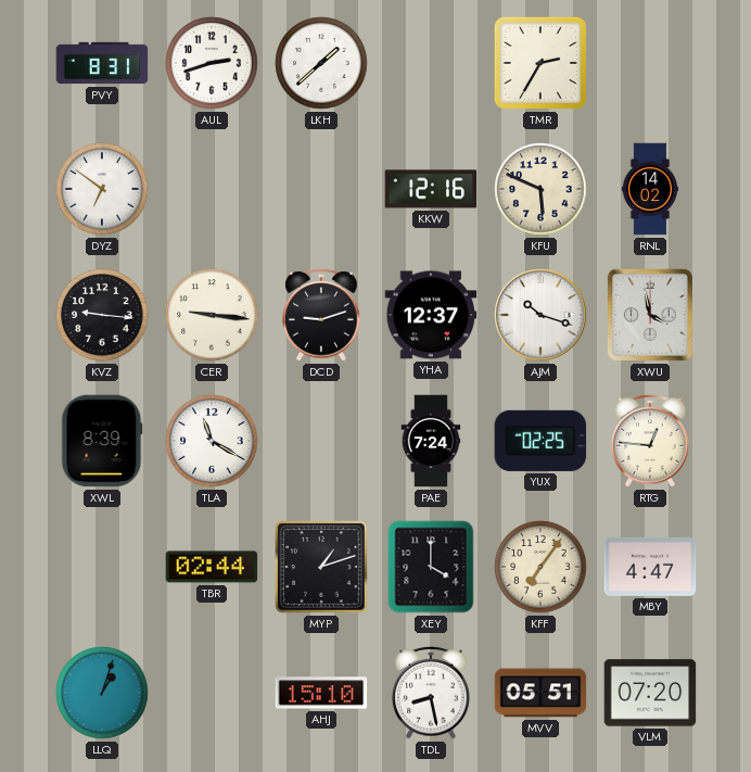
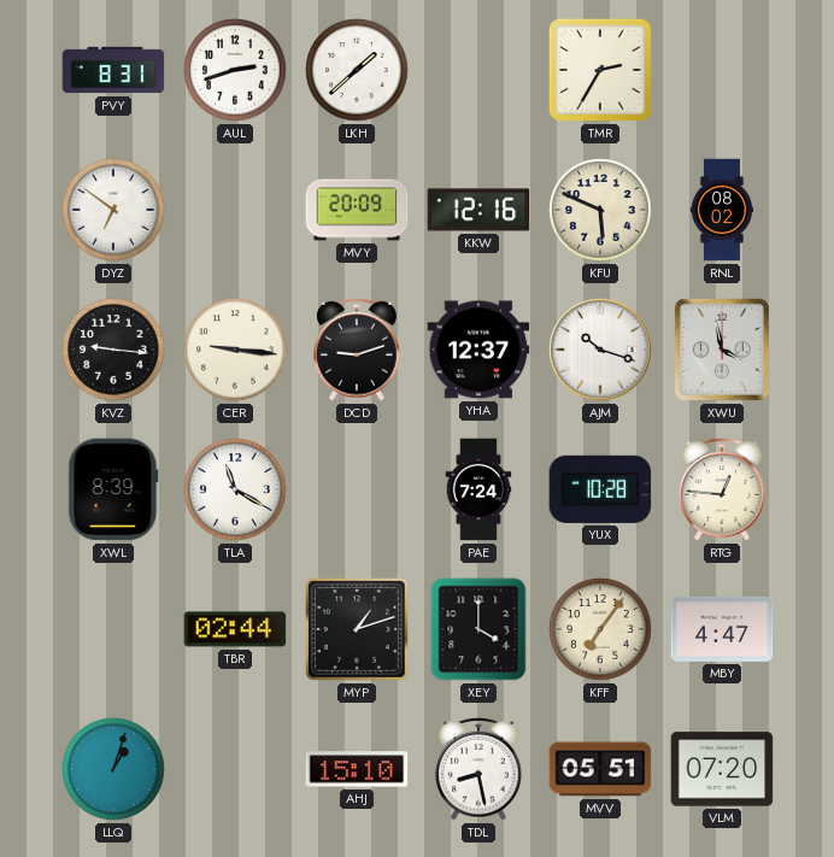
MVY: none -> 20:09 (357, 210)
RNL: 14:02 -> 08:02 (722, 210)
YUX: 02:25 -> 10:28 (600, 489)
